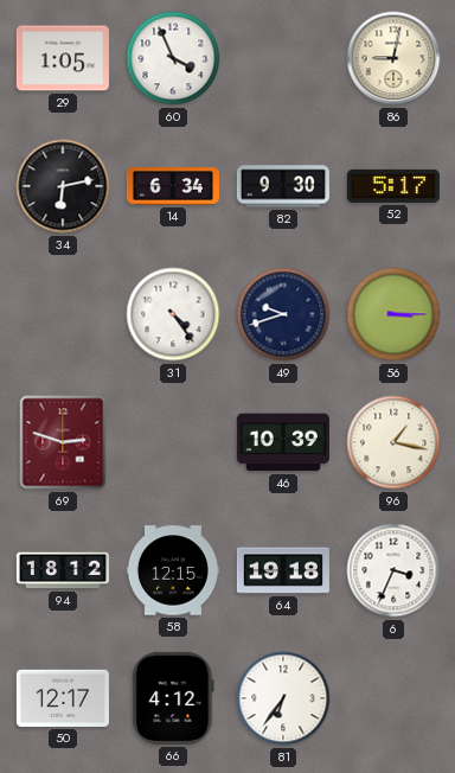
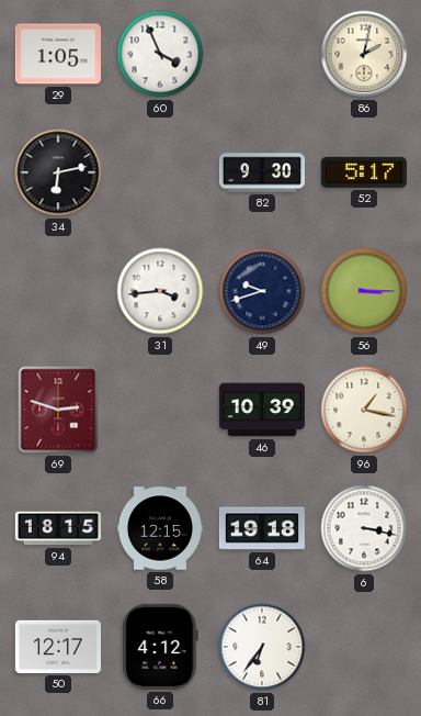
86: 9:02 -> 2:02 (364, 54)
14: 6:34 -> none (173, 186)
31: 4:24 -> 3:44 (160, 291)
94: 18:12 -> 18:15 (58, 528)
6: 3:34 -> 3:17 (364, 528)
